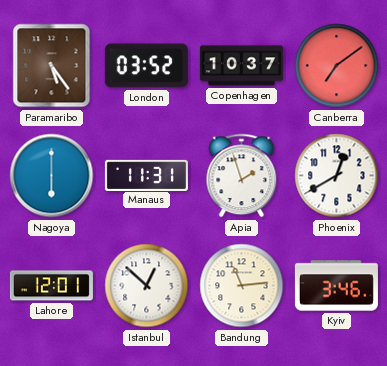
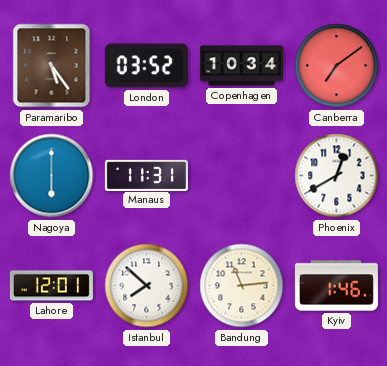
Copenhagen: 10:37 -> 10:34 (241, 66)
Apia: 1:57 -> none (242, 176)
Istanbul: 12:52 -> 7:52 (147, 286)
Kyiv: 3:46 -> 1:46 (336, 286)
